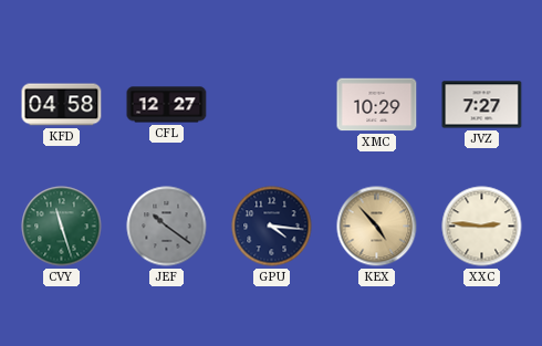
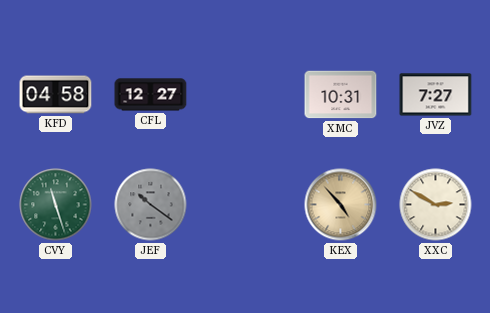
XMC: 10:29 -> 10:31 (341, 95)
GPU: 4:16 -> none (272, 227)
XXC: 2:46 -> 2:50 (436, 205)
